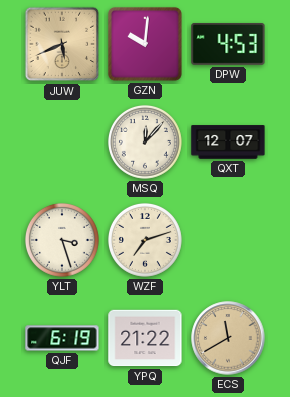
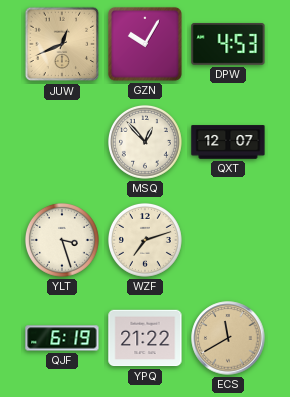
JUW: 5:41 -> 12:41 (62, 44)
GZN: 10:01 -> 10:05 (145, 44)
MSQ: 12:07 -> 12:53 (145, 142)
